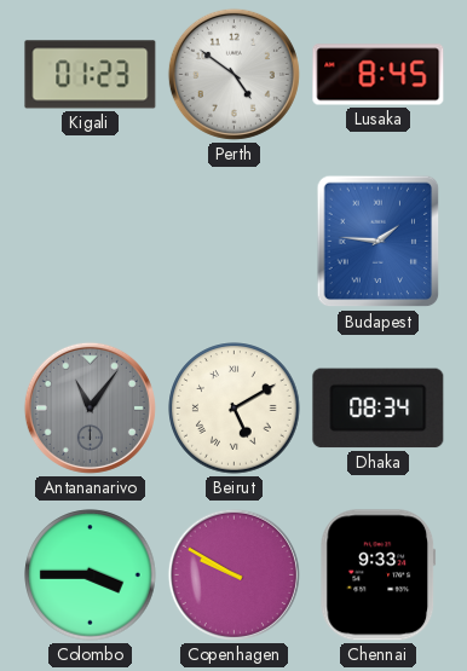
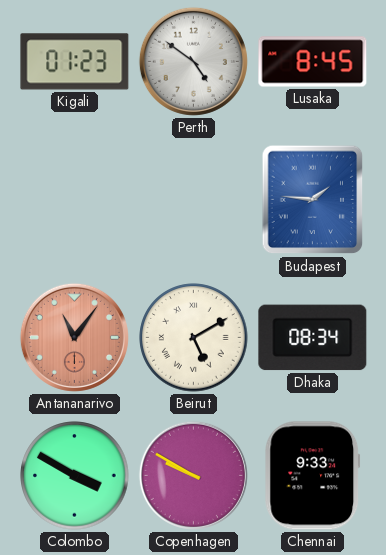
Antananarivo dial: grey -> salmon (74, 337)
Colombo: 3:45 -> 3:50 (75, 476)
